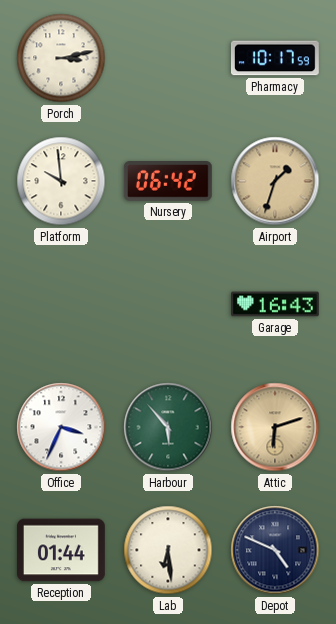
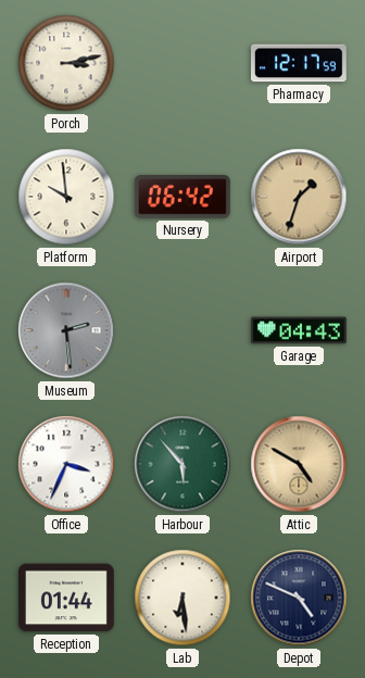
Pharmacy: 10:17 -> 12:17 (299, 63)
Museum: none -> 2:29 (66, 330)
Garage: 16:43 -> 04:43 (300, 330)
Attic: 6:12 -> 4:50 (299, 464)
